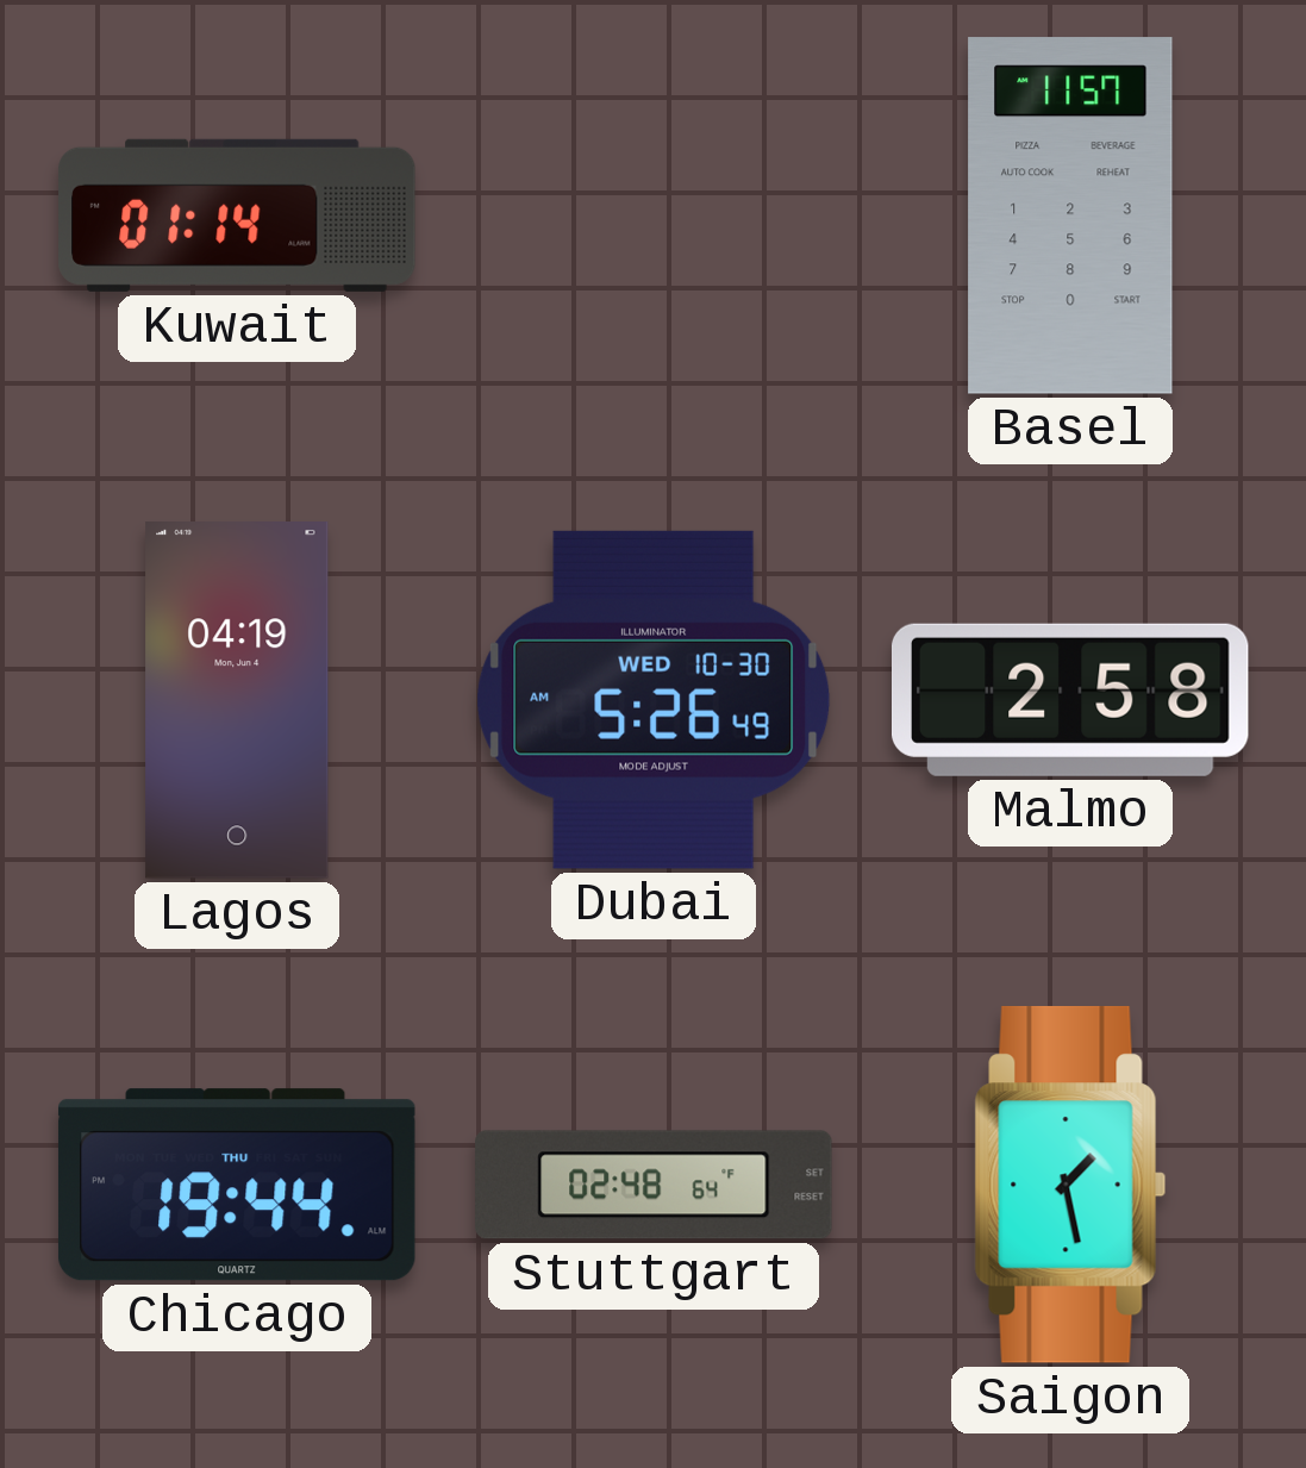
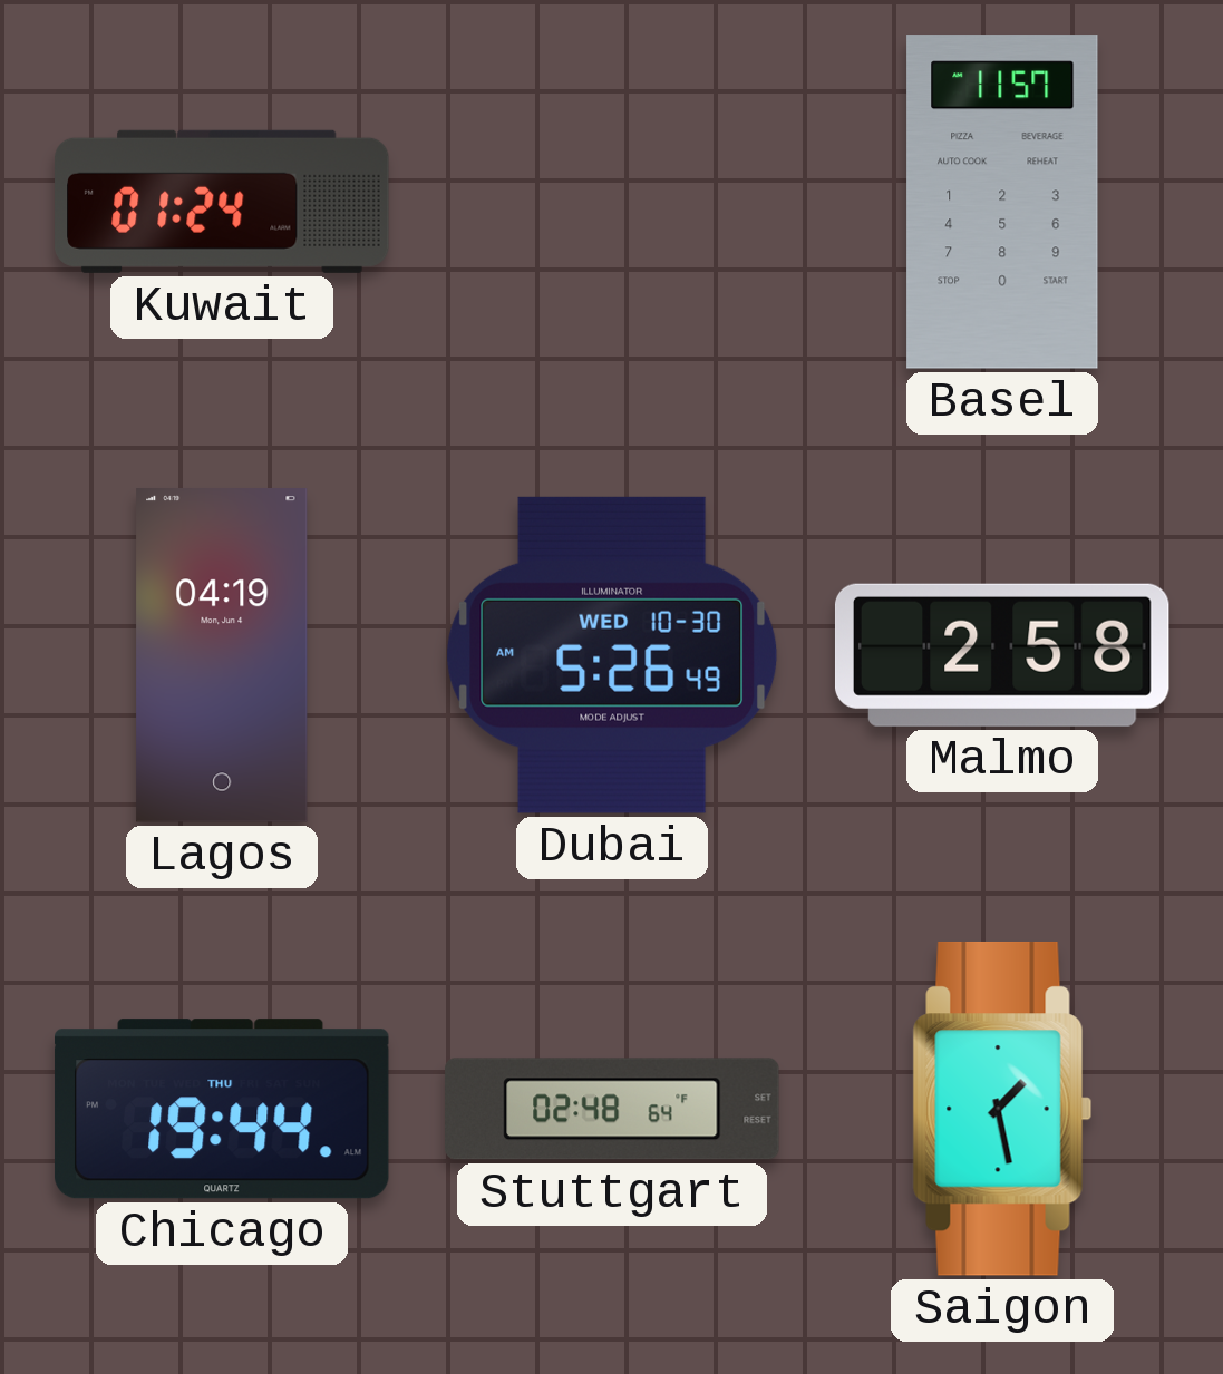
Kuwait: 01:14 -> 01:24 (222, 202)
